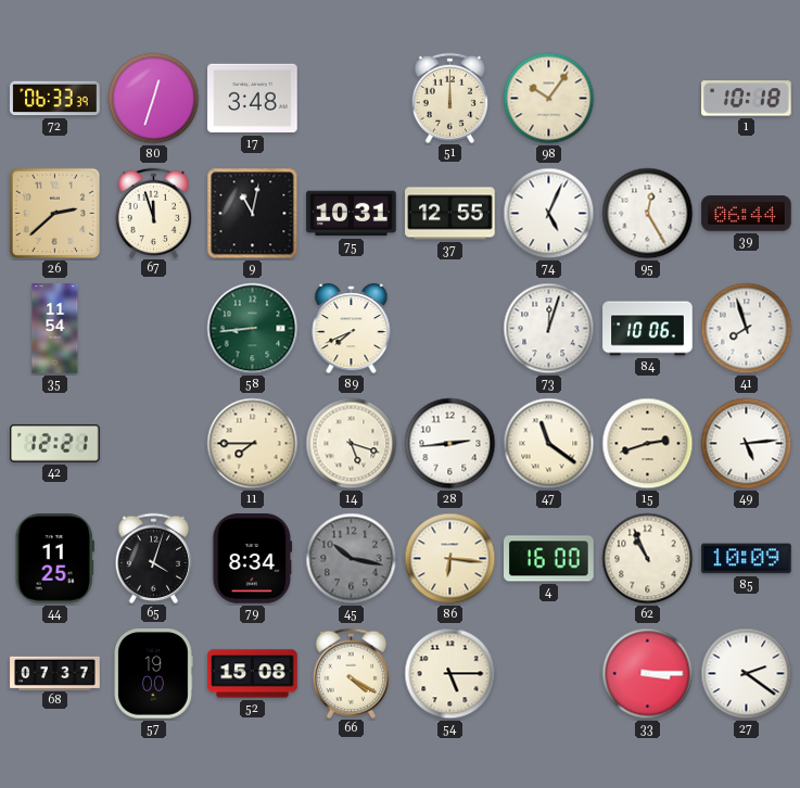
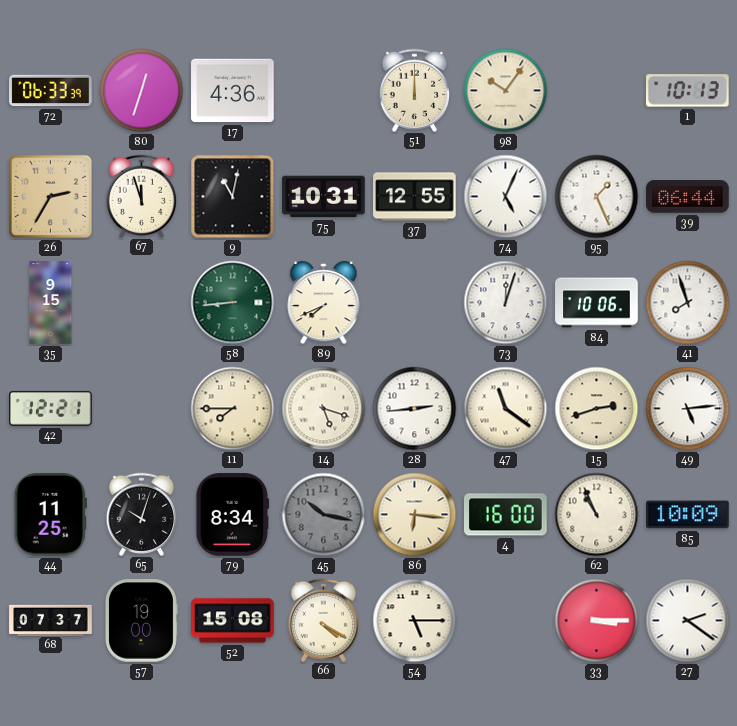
17: 3:48 -> 4:36 (233, 91)
1: 10:18 -> 10:13 (688, 91)
26: 2:38 -> 2:35 (50, 196)
95: 12:25 -> 1:26 (597, 197)
35: 11:54 -> 9:15 (51, 303)
65: 4:03 -> 10:03 (142, 514)
